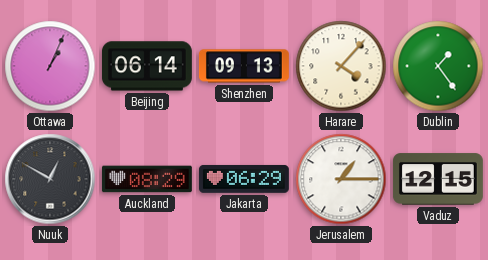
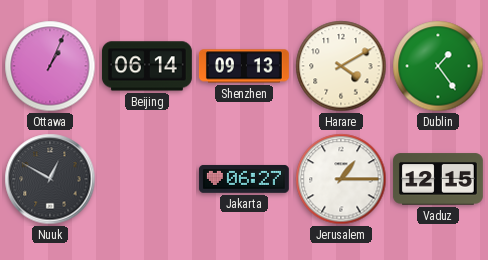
Harare: 4:07 -> 4:10 (341, 66)
Auckland: 08:29 -> none (147, 179)
Jakarta: 06:29 -> 06:27 (244, 179)
